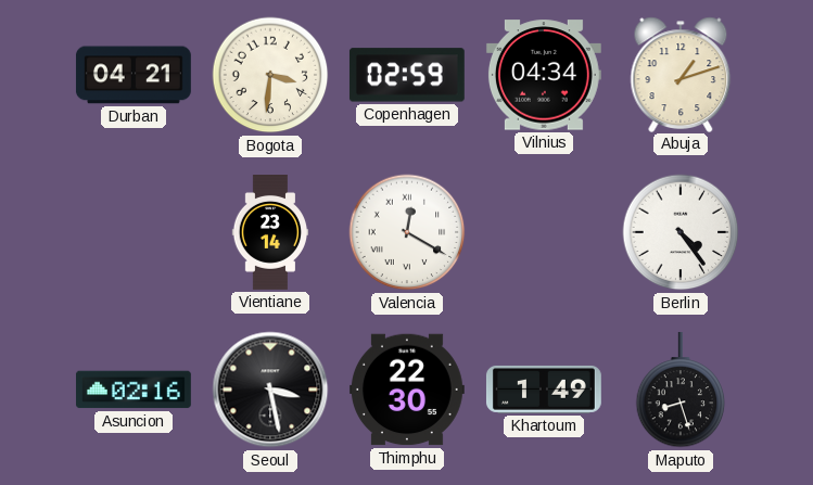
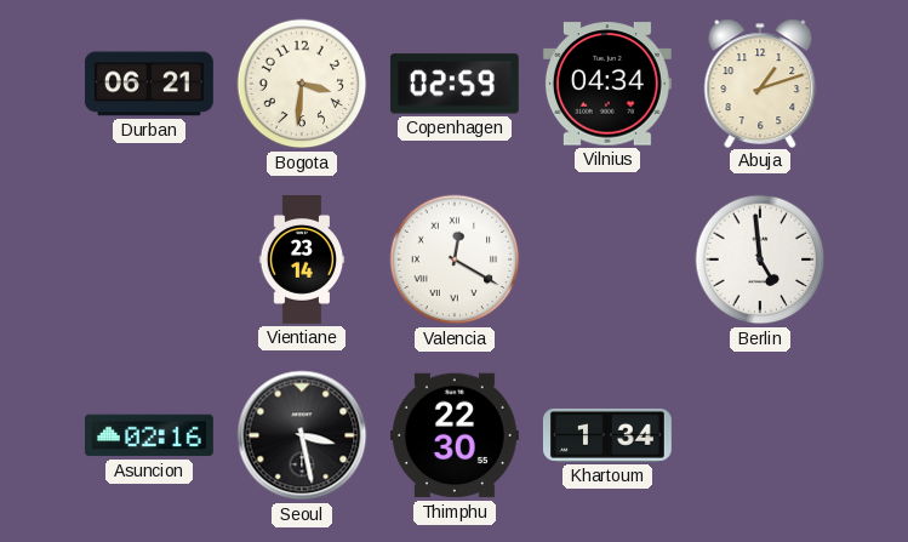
Durban: 04:21 -> 06:21 (149, 84)
Berlin: 4:24 -> 4:59 (760, 259)
Khartoum: 1:49 -> 1:34 (607, 435)
Maputo: 8:27 -> none (681, 390)
